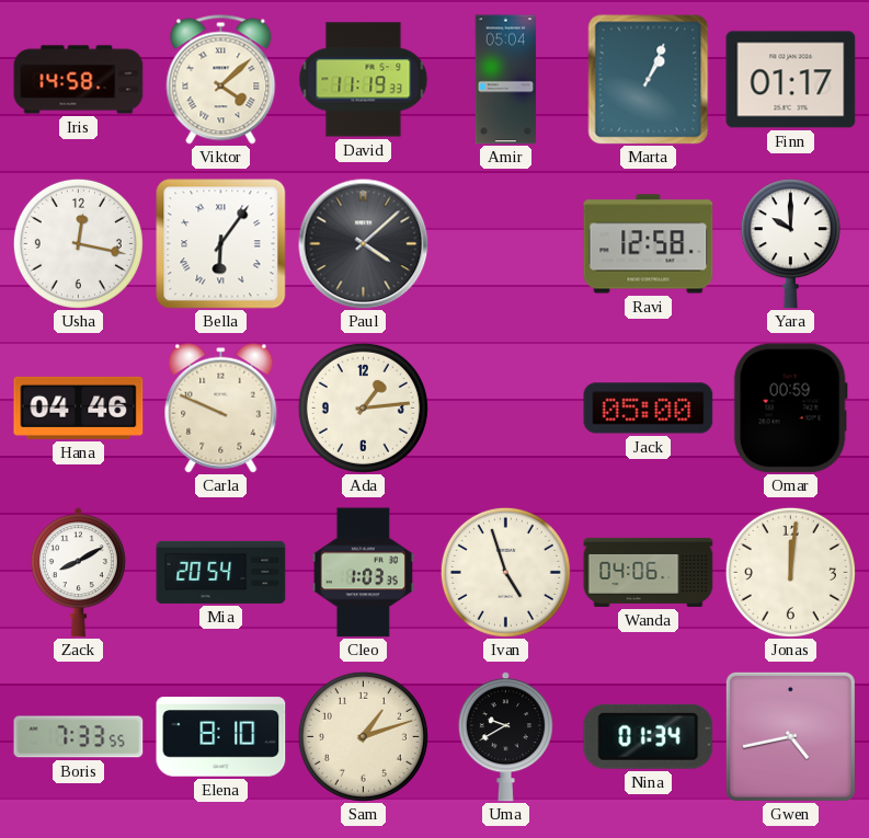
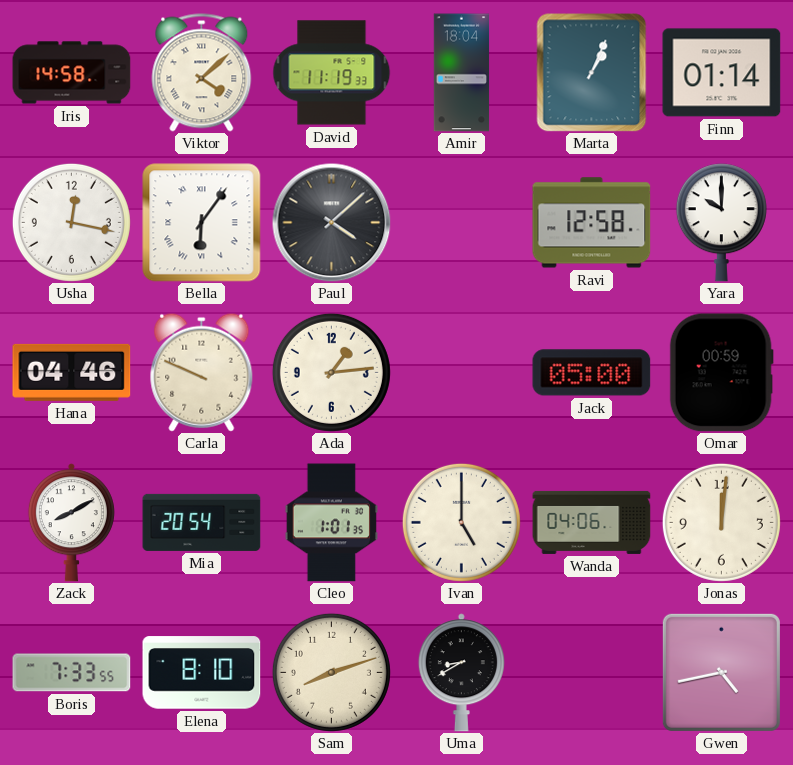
Amir: 05:04 -> 18:04 (462, 73)
Finn: 01:17 -> 01:14 (722, 73)
Cleo: 1:03 -> 1:01 (331, 523)
Ivan: 4:57 -> 5:00 (461, 522)
Sam: 1:12 -> 8:12 (331, 672)
Uma: 9:40 -> 8:40 (461, 673)
Nina: 01:34 -> none (649, 736)
